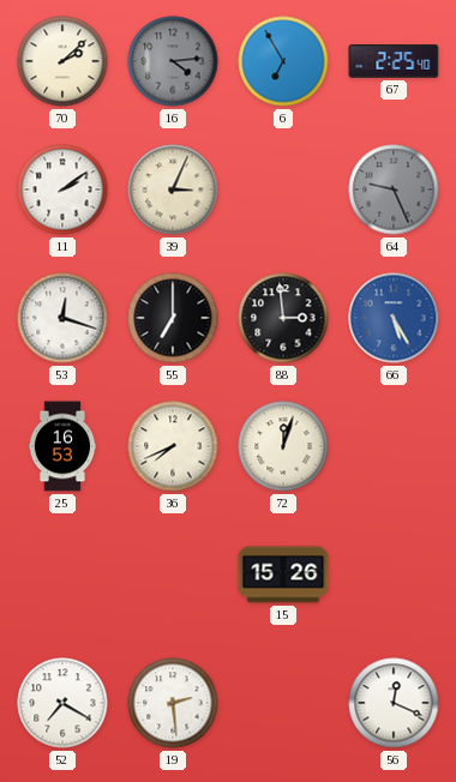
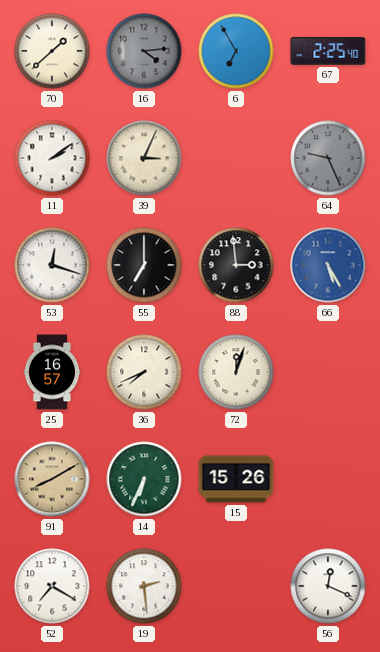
70: 2:08 -> 1:38 (52, 51)
25: 16:53 -> 16:57 (51, 372)
91: none -> 8:10 (52, 479)
14: none -> 6:34 (144, 479)
